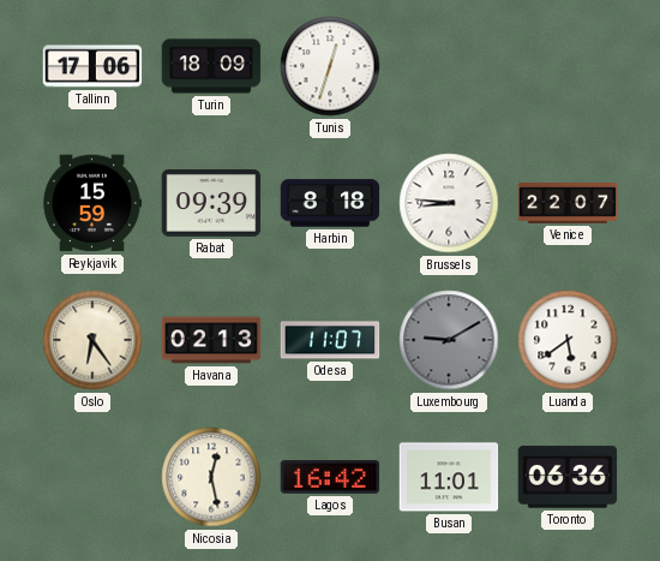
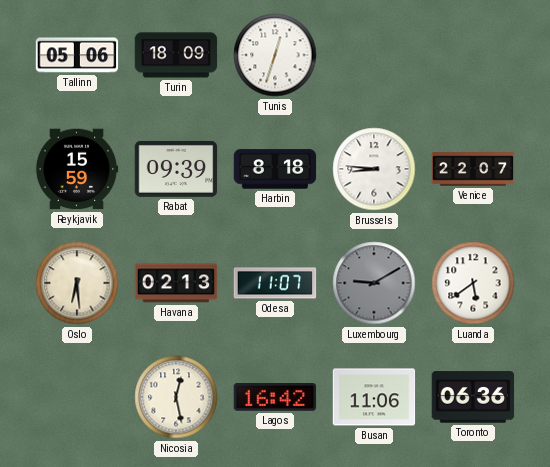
Tallinn: 17:06 -> 05:06 (77, 55)
Oslo: 6:24 -> 6:29 (77, 283)
Busan: 11:01 -> 11:06 (374, 397)
